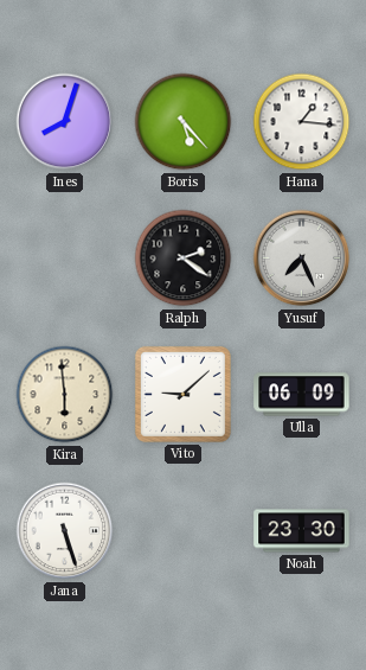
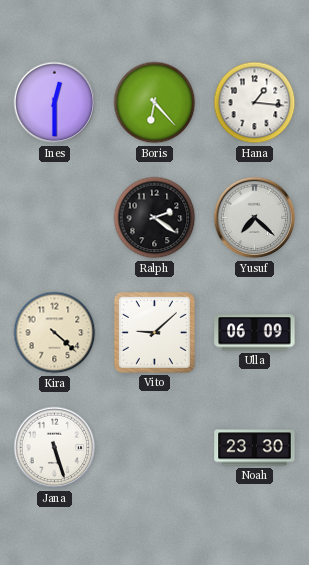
Ines: 8:03 -> 12:30 (55, 103)
Boris: 5:23 -> 6:23 (155, 103)
Yusuf: 7:26 -> 7:22 (255, 218)
Kira: 5:59 -> 4:22 (55, 333)
